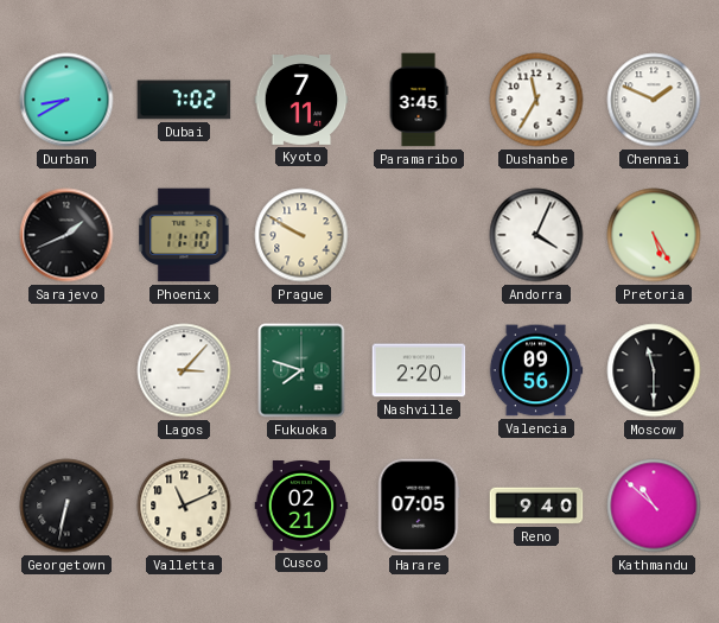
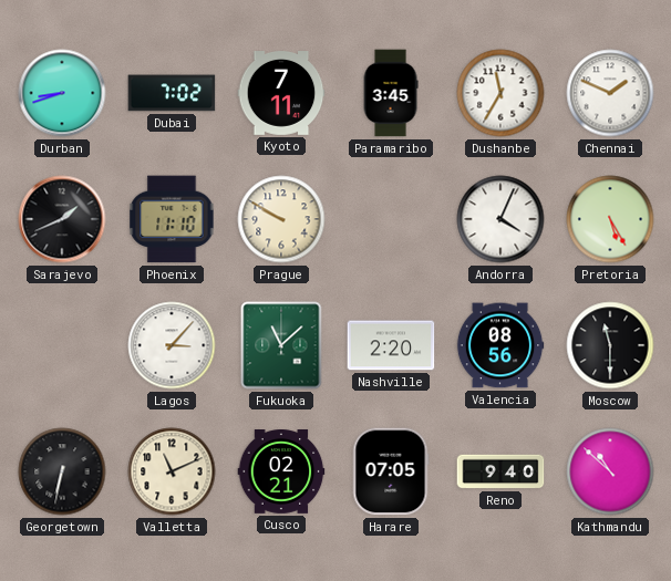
Durban: 8:40 -> 8:42 (62, 93)
Fukuoka: 7:48 -> 11:08 (281, 345)
Valencia: 09:56 -> 08:56 (500, 345)
